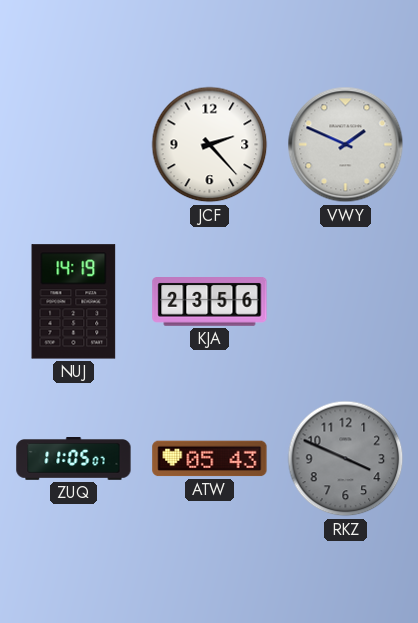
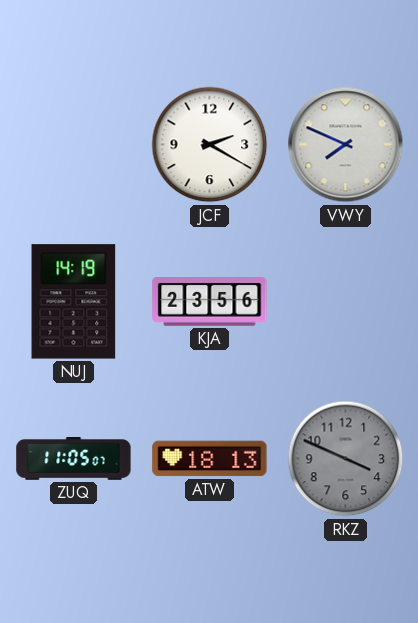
JCF: 2:23 -> 2:20 (210, 145)
VWY: 1:49 -> 7:49 (346, 145)
ATW: 05:43 -> 18:13 (210, 459)
